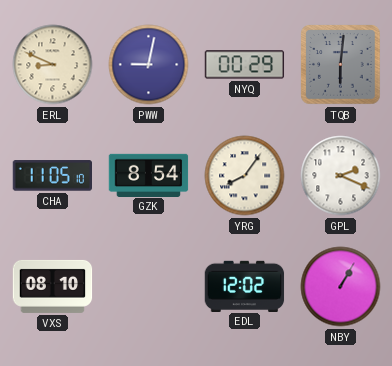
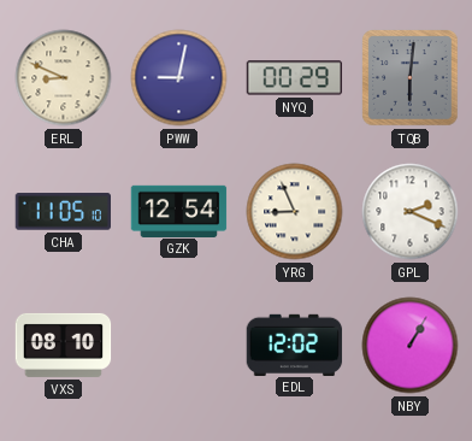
GZK: 8:54 -> 12:54 (179, 211)
YRG: 8:06 -> 8:56 (295, 212)
